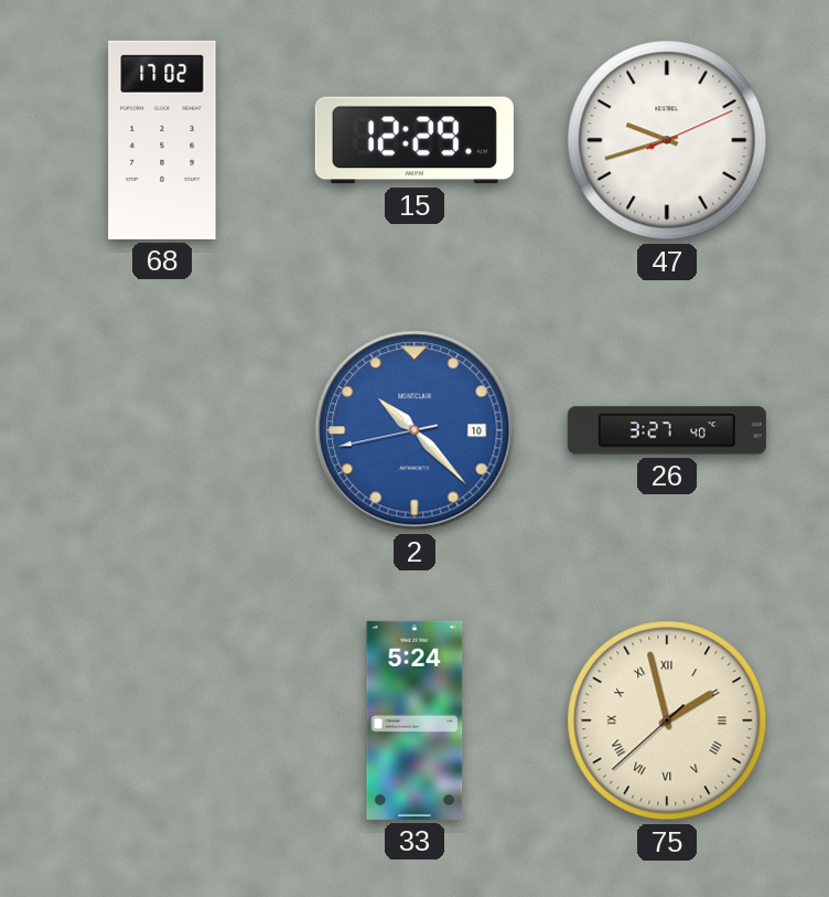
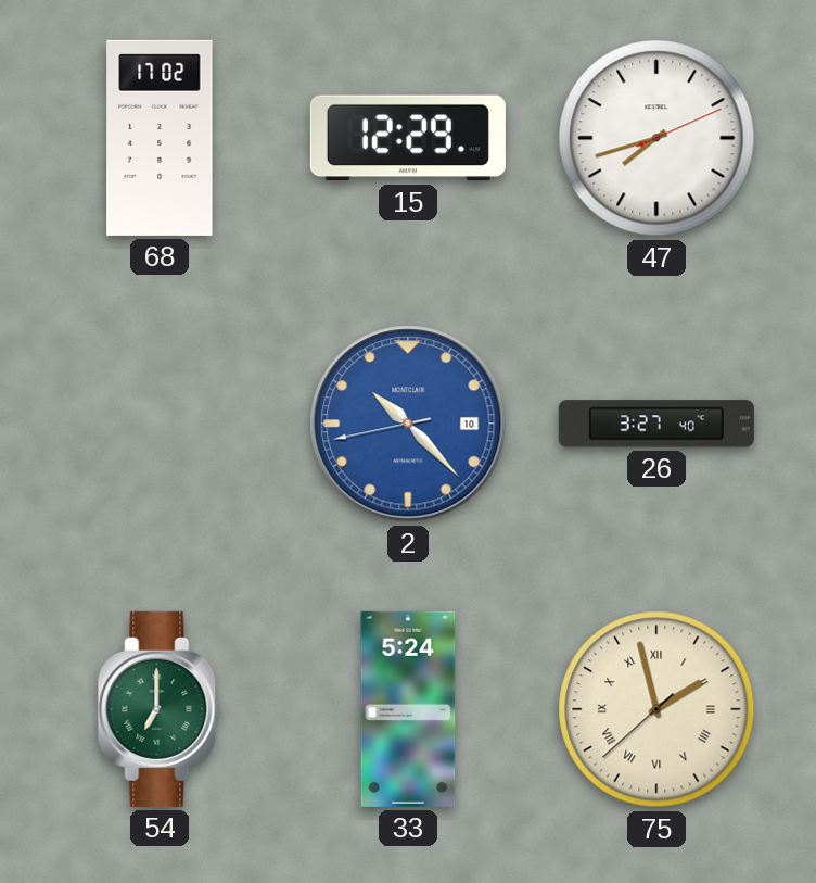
47: 9:42 -> 7:42 (656, 138)
54: none -> 7:00 (160, 709)
